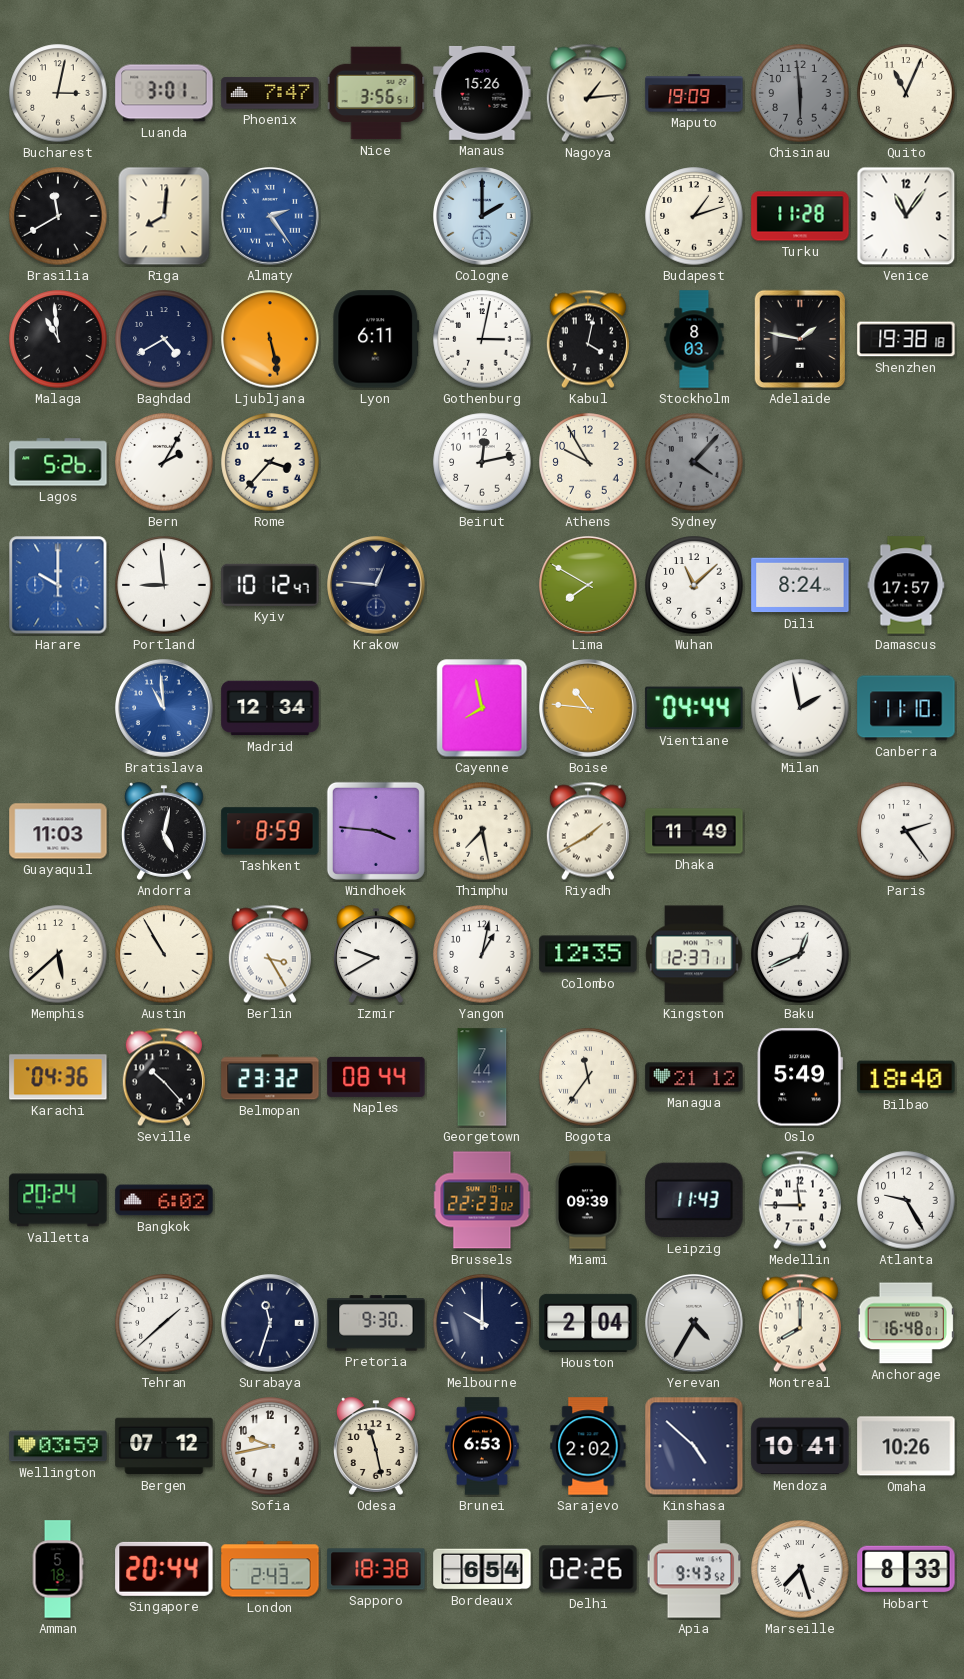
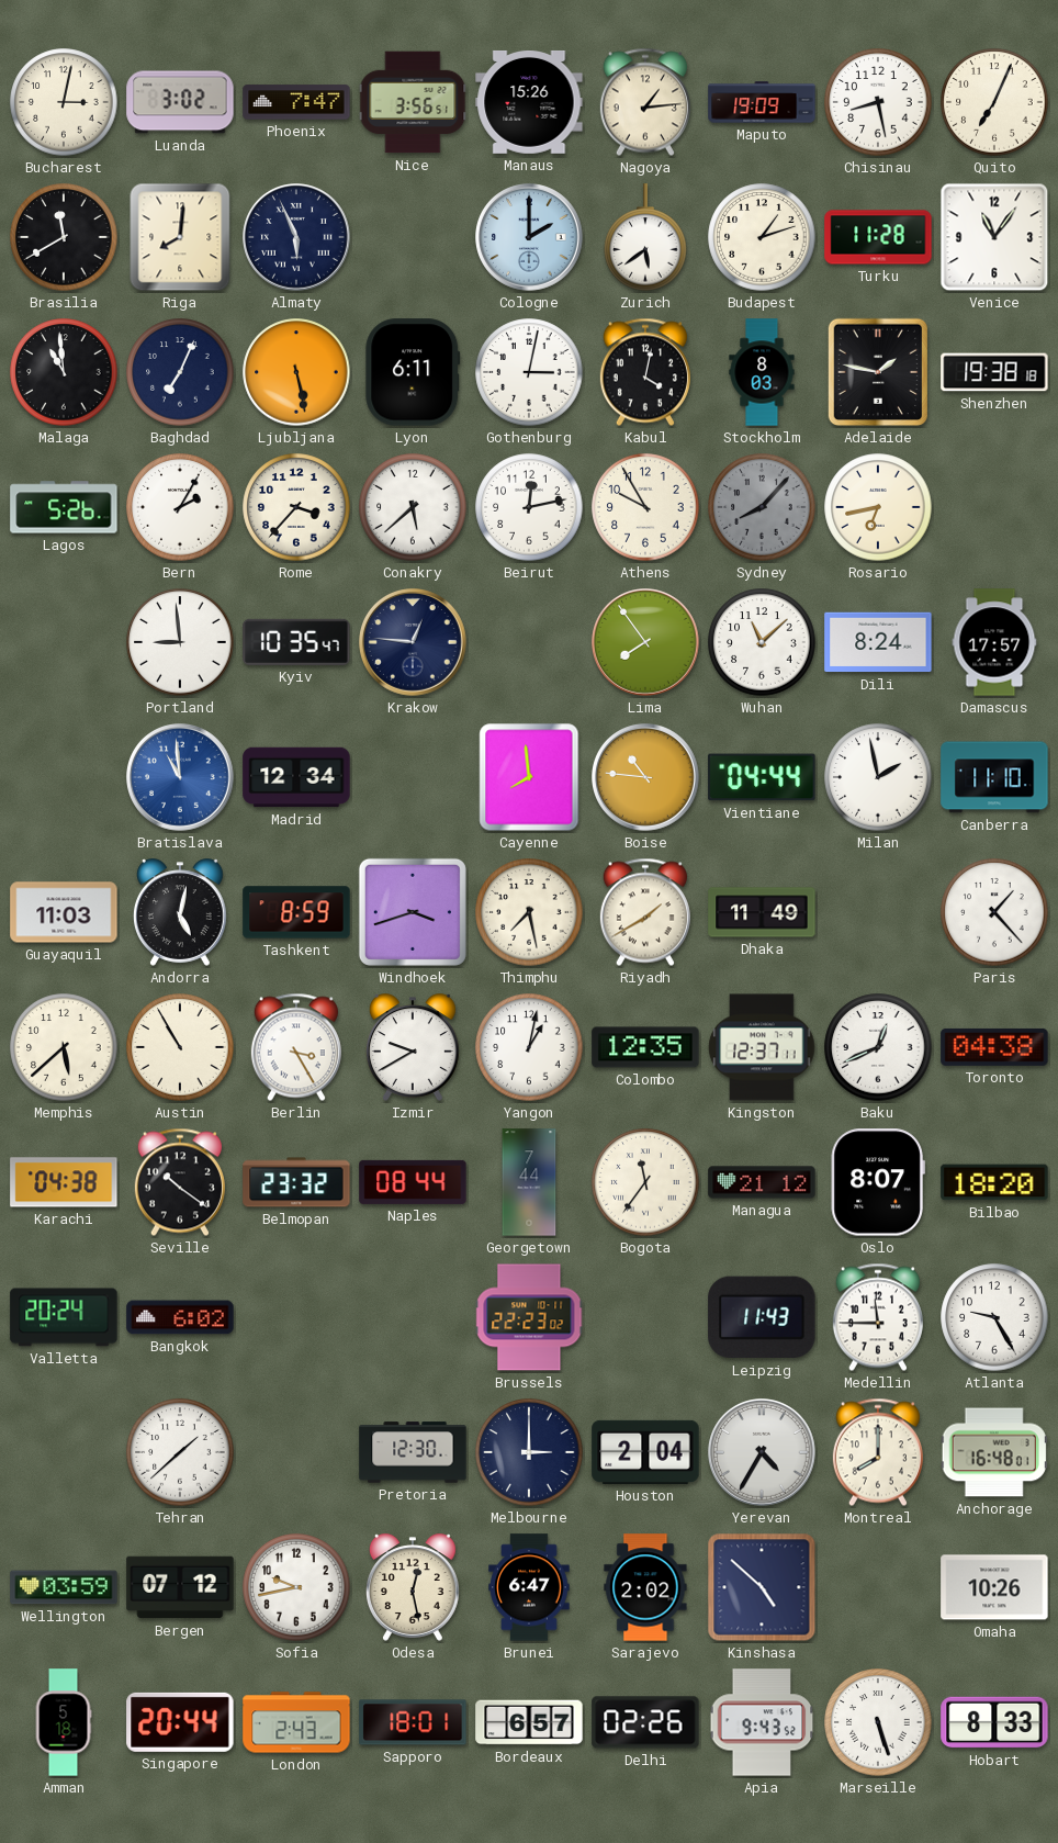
Luanda: 3:01 -> 3:02 (180, 102)
Chisinau: 5:59 -> 8:28 (878, 102)
Chisinau dial: grey -> white (878, 102)
Quito: 11:04 -> 7:04 (994, 102)
Almaty: 2:24 -> 5:56 (297, 238)
Almaty dial: blue -> navy (297, 238)
Zurich: none -> 5:39 (645, 237)
Baghdad: 4:40 -> 7:04 (180, 372)
Conakry: none -> 5:38 (413, 507)
Sydney: 4:07 -> 8:07 (762, 507)
Rosario: none -> 6:43 (878, 507)
Harare: 10:00 -> none (58, 585)
Kyiv: 10:12 -> 10:35 (296, 642)
Lima: 7:50 -> 7:54 (646, 643)
Cayenne: 7:58 -> 7:59 (529, 777)
Windhoek: 3:46 -> 3:42 (413, 912)
Paris: 2:24 -> 1:23 (994, 912)
Toronto: none -> 04:38 (994, 1047)
Karachi: 04:36 -> 04:38 (64, 1182)
Seville: 10:23 -> 10:21 (180, 1182)
Oslo: 5:49 -> 8:07 (878, 1182)
Bilbao: 18:40 -> 18:20 (994, 1182)
Miami: 09:39 -> none (588, 1200)
Surabaya: 11:33 -> none (271, 1324)
Pretoria: 9:30 -> 12:30 (413, 1452)
Melbourne: 10:00 -> 3:00 (529, 1452)
Odesa: 11:28 -> 12:28 (414, 1587)
Brunei: 6:53 -> 6:47 (529, 1587)
Mendoza: 10:41 -> none (800, 1446)
Sapporo: 18:38 -> 18:01 (413, 1722)
Bordeaux: 6:54 -> 6:57 (529, 1722)
Marseille: 7:27 -> 5:27 (878, 1722)
